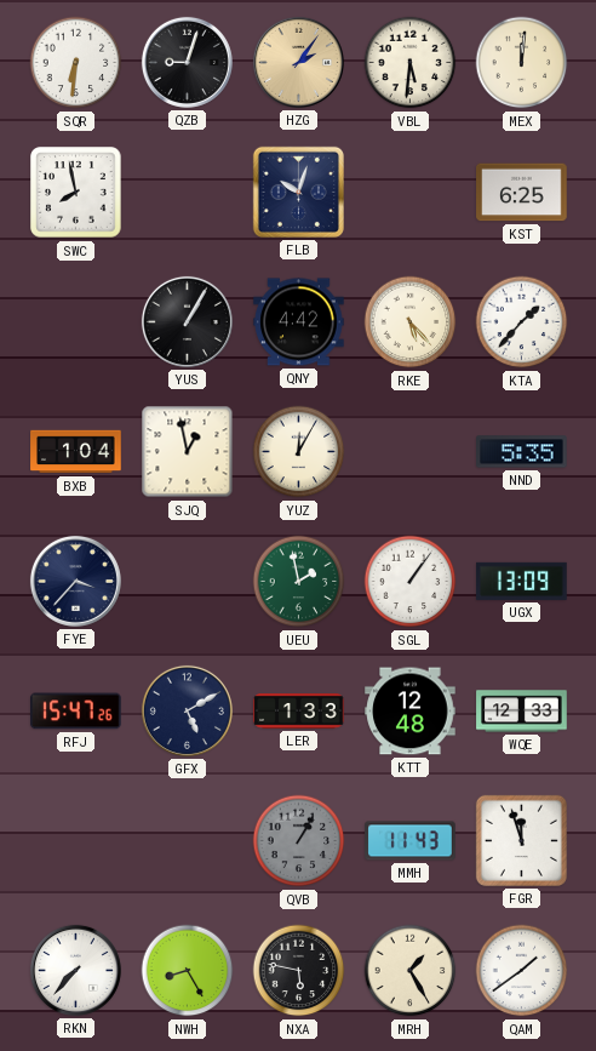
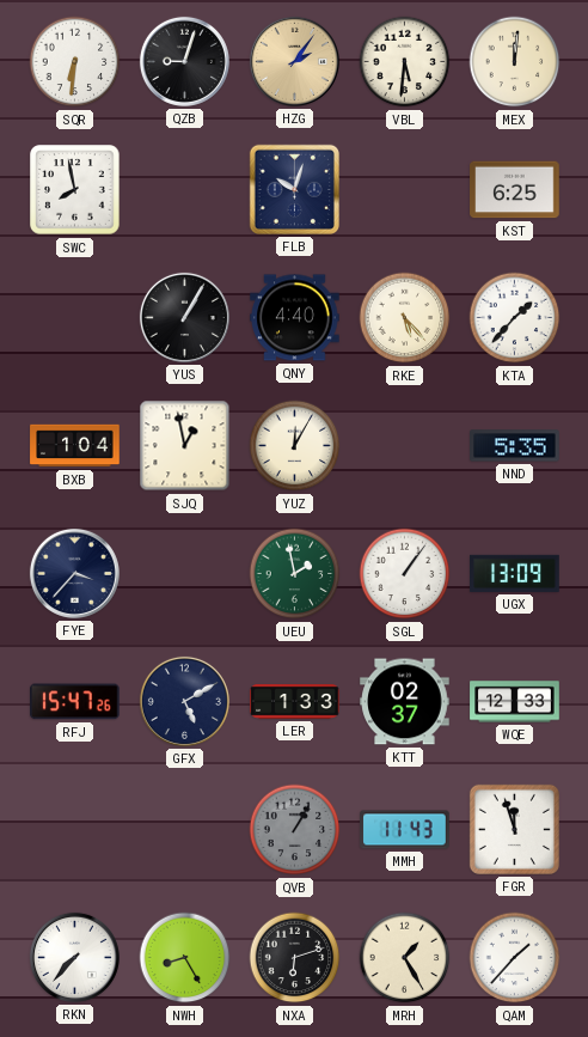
QNY: 4:42 -> 4:40 (295, 318)
KTT: 12:48 -> 02:37 (405, 702)
NXA: 5:47 -> 6:12 (295, 958)
QAM: 1:39 -> 1:37 (515, 958)
